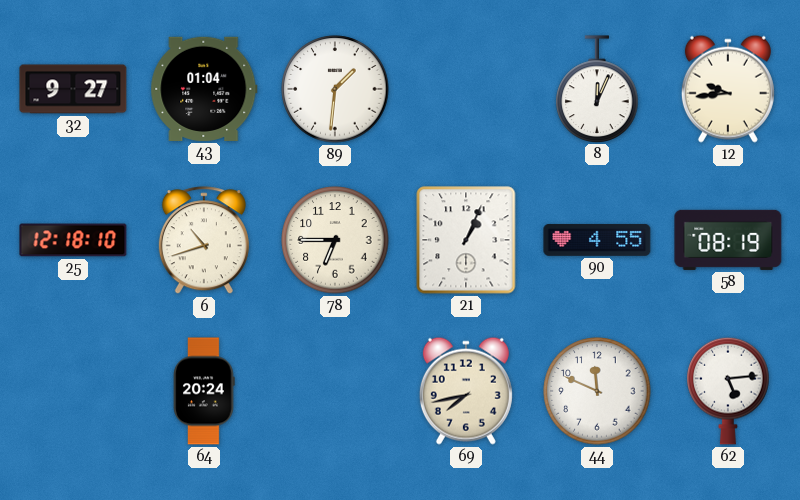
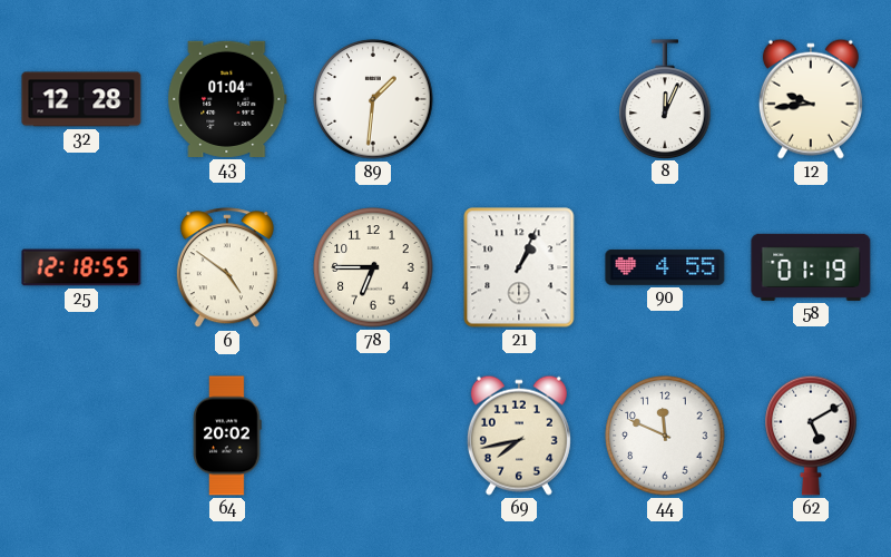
32: 9:27 -> 12:28 (81, 99)
25: 12:18:10 -> 12:18:55 (81, 267)
6: 10:42 -> 4:51 (227, 268)
58: 08:19 -> 01:19 (811, 267)
64: 20:24 -> 20:02 (227, 436)
62: 5:14 -> 5:10 (811, 436)
